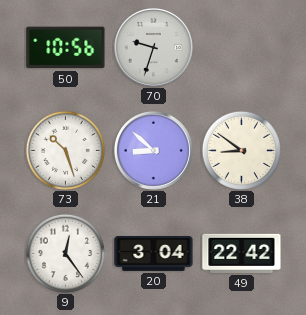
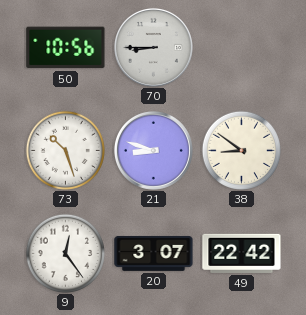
70: 9:33 -> 8:45 (153, 47)
21: 8:52 -> 8:48 (153, 150)
20: 3:04 -> 3:07 (154, 253)
